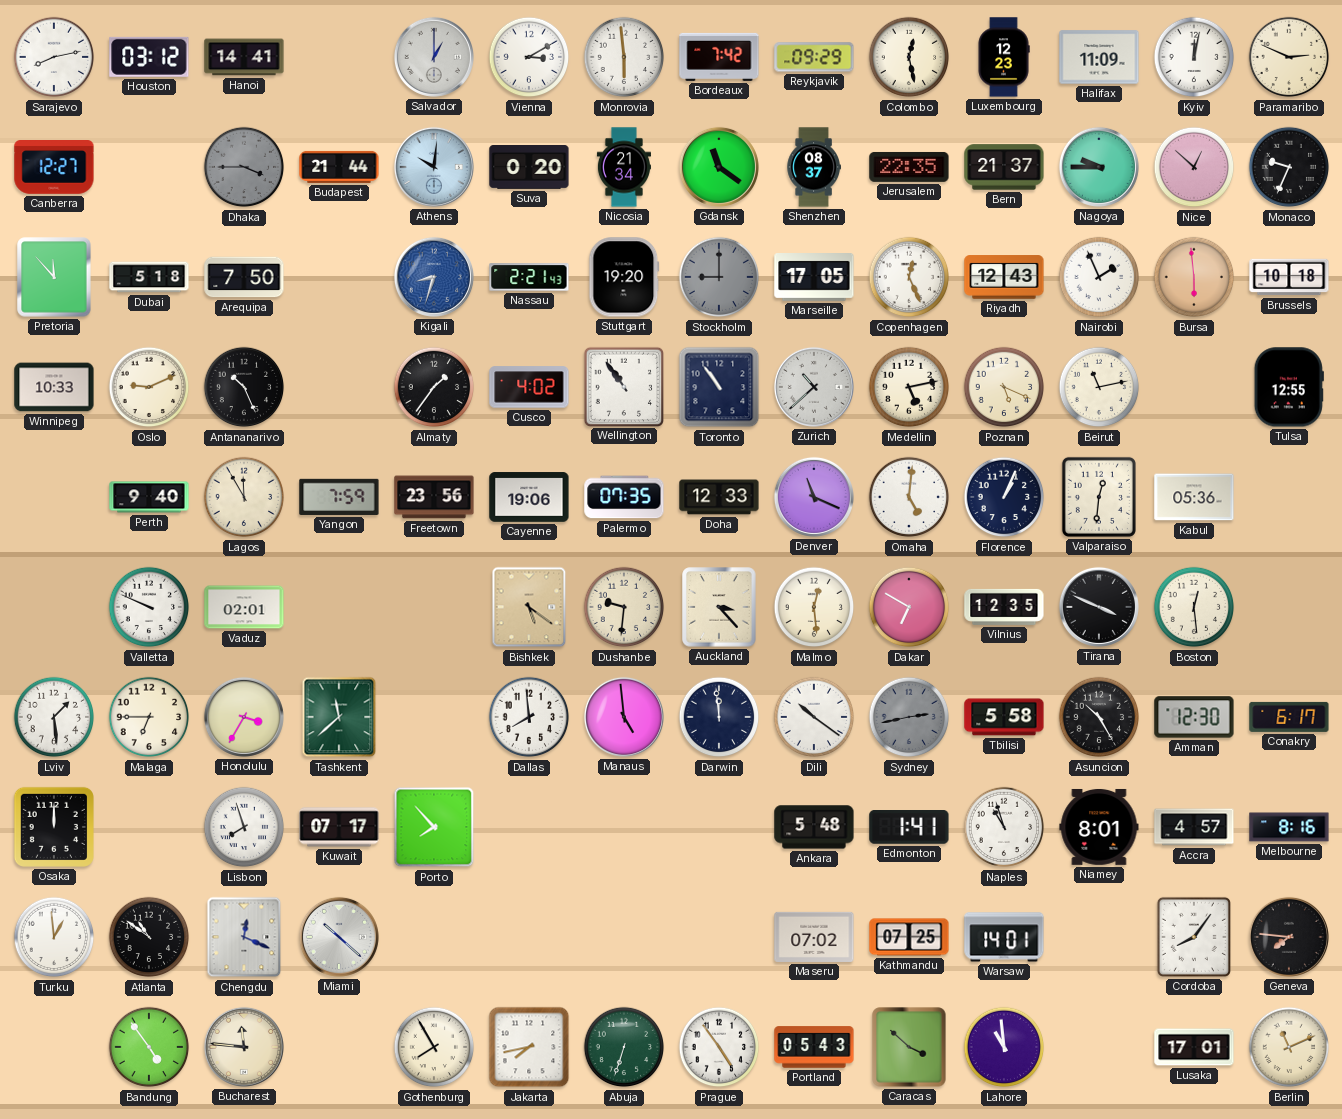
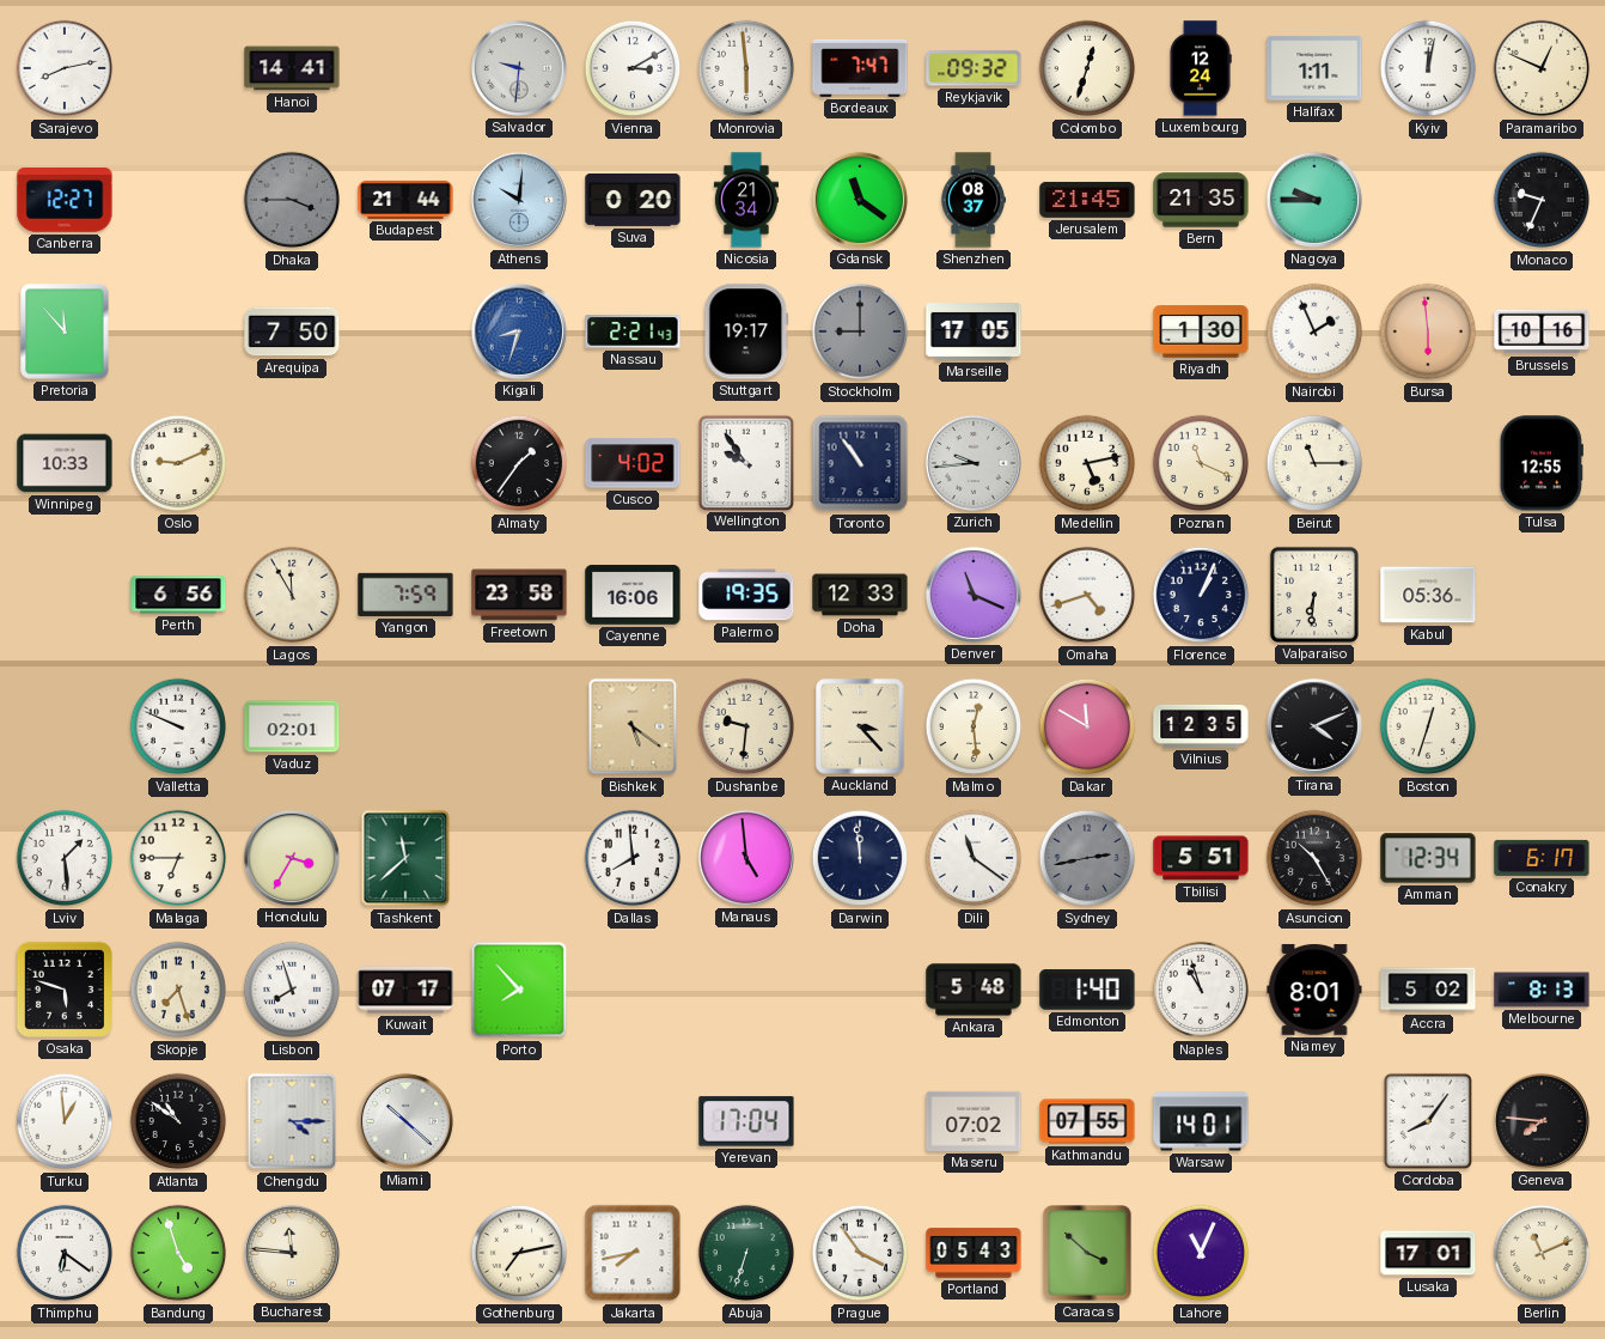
Houston: 03:12 -> none (149, 57)
Salvador: 1:00 -> 9:31 (519, 68)
Bordeaux: 7:42 -> 7:47 (860, 68)
Reykjavik: 09:29 -> 09:32 (974, 68)
Colombo: 12:28 -> 12:33 (1087, 68)
Luxembourg: 12:23 -> 12:24 (1201, 68)
Halifax: 11:09 -> 1:11 (1314, 68)
Paramaribo: 2:49 -> 12:49 (1542, 68)
Jerusalem: 22:35 -> 21:45 (1087, 200)
Bern: 21:37 -> 21:35 (1201, 200)
Nice: 12:52 -> none (1194, 167)
Dubai: 5:18 -> none (149, 277)
Stuttgart: 19:20 -> 19:17 (746, 331)
Copenhagen: 12:26 -> none (909, 277)
Riyadh: 12:43 -> 1:30 (1201, 331)
Brussels: 10:18 -> 10:16 (1542, 331)
Antananarivo: 10:26 -> none (244, 387)
Wellington: 10:54 -> 9:54 (745, 462)
Zurich: 10:38 -> 9:44 (974, 463)
Poznan: 5:19 -> 11:19 (1201, 463)
Beirut: 11:13 -> 11:15 (1314, 463)
Perth: 9:40 -> 6:56 (178, 595)
Freetown: 23:56 -> 23:58 (519, 595)
Cayenne: 19:06 -> 16:06 (633, 595)
Palermo: 07:35 -> 19:35 (746, 595)
Omaha: 5:01 -> 4:42 (1087, 595)
Valparaiso: 12:31 -> 6:31 (1314, 595)
Dakar: 6:50 -> 11:50 (1087, 726)
Tirana: 3:49 -> 4:11 (1314, 726)
Boston: 12:29 -> 12:33 (1428, 726)
Dili: 10:21 -> 11:21 (974, 858)
Tbilisi: 5:58 -> 5:51 (1201, 858)
Amman: 12:30 -> 12:34 (1428, 858)
Osaka: 12:00 -> 5:48 (65, 990)
Skopje: none -> 7:27 (178, 990)
Edmonton: 1:41 -> 1:40 (1087, 991)
Accra: 4:57 -> 5:02 (1428, 990)
Melbourne: 8:16 -> 8:13 (1542, 990)
Chengdu: 12:19 -> 4:15 (292, 1121)
Yerevan: none -> 17:04 (746, 1121)
Kathmandu: 07:25 -> 07:55 (1087, 1121)
Thimphu: none -> 6:21 (65, 1253)
Bandung: 4:54 -> 4:57 (178, 1253)
Gothenburg: 7:55 -> 7:13 (519, 1253)
Prague: 4:54 -> 3:54 (860, 1253)
Lahore: 10:59 -> 11:04 (1201, 1253)
